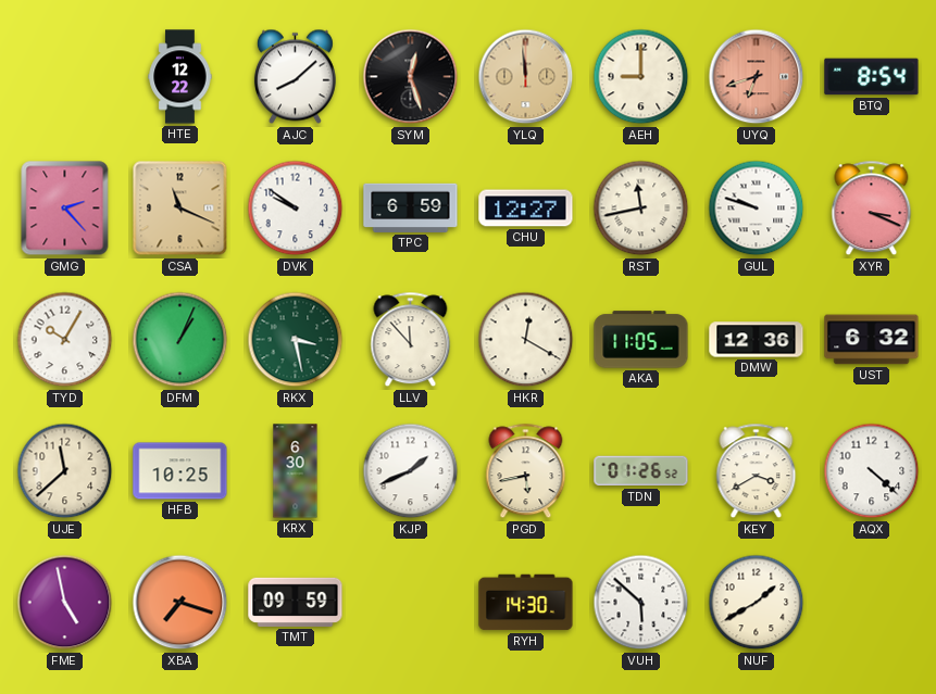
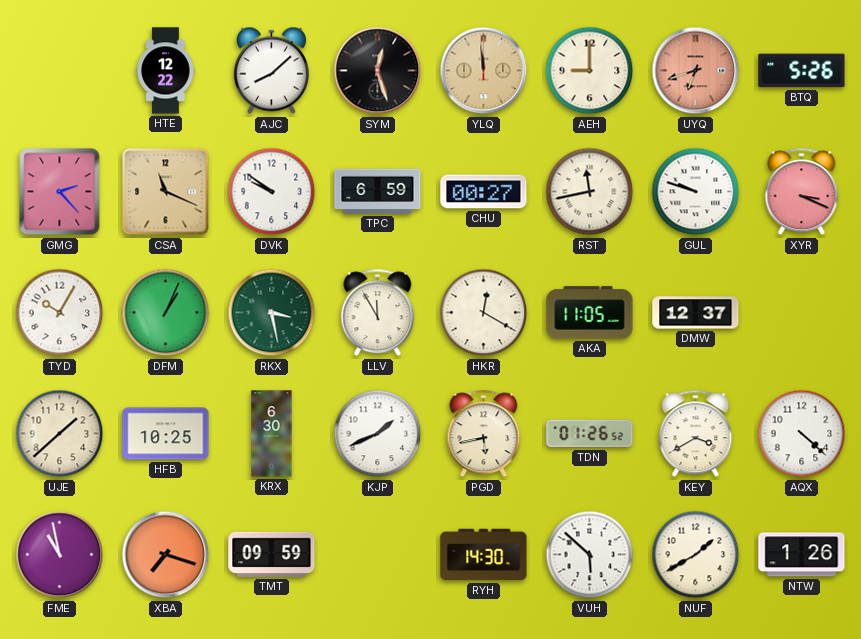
BTQ: 8:54 -> 5:26 (802, 71)
CHU: 12:27 -> 00:27 (484, 192)
LLV: 11:53 -> 11:55 (378, 313)
DMW: 12:36 -> 12:37 (696, 313)
UST: 6:32 -> none (872, 340)
UJE: 11:38 -> 1:38 (60, 434)
FME: 4:58 -> 10:58 (60, 555)
NTW: none -> 1:26 (802, 555)
